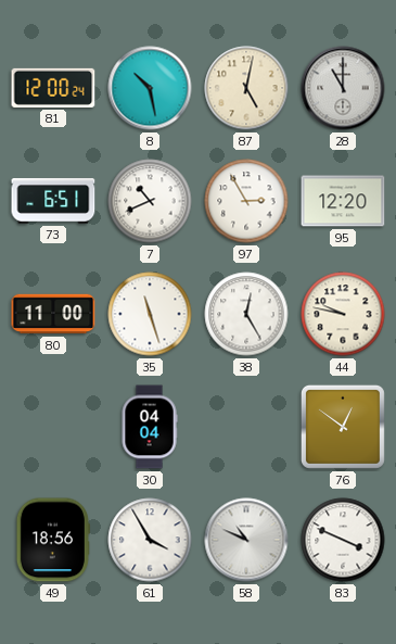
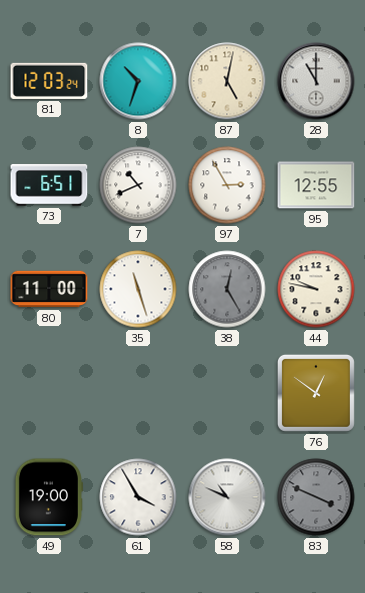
81: 12:00 -> 12:03 (49, 81)
8: 10:28 -> 10:33 (138, 81)
95: 12:20 -> 12:55 (316, 185)
38 dial: white -> grey (227, 289)
30: 04:04 -> none (150, 427)
49: 18:56 -> 19:00 (49, 497)
83 dial: white -> grey (316, 497)
